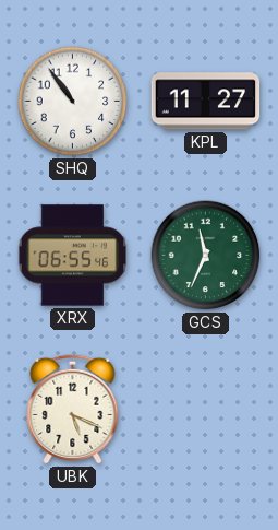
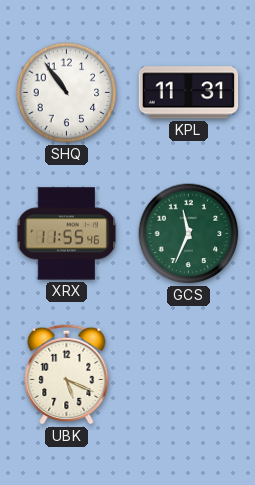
KPL: 11:27 -> 11:31 (189, 93)
XRX: 06:55 -> 11:55 (67, 234)
